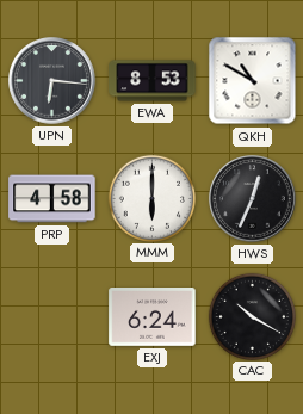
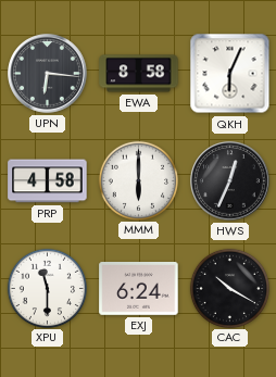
EWA: 8:53 -> 8:58 (139, 74)
QKH: 10:50 -> 6:04 (230, 74)
XPU: none -> 11:30 (47, 288)
